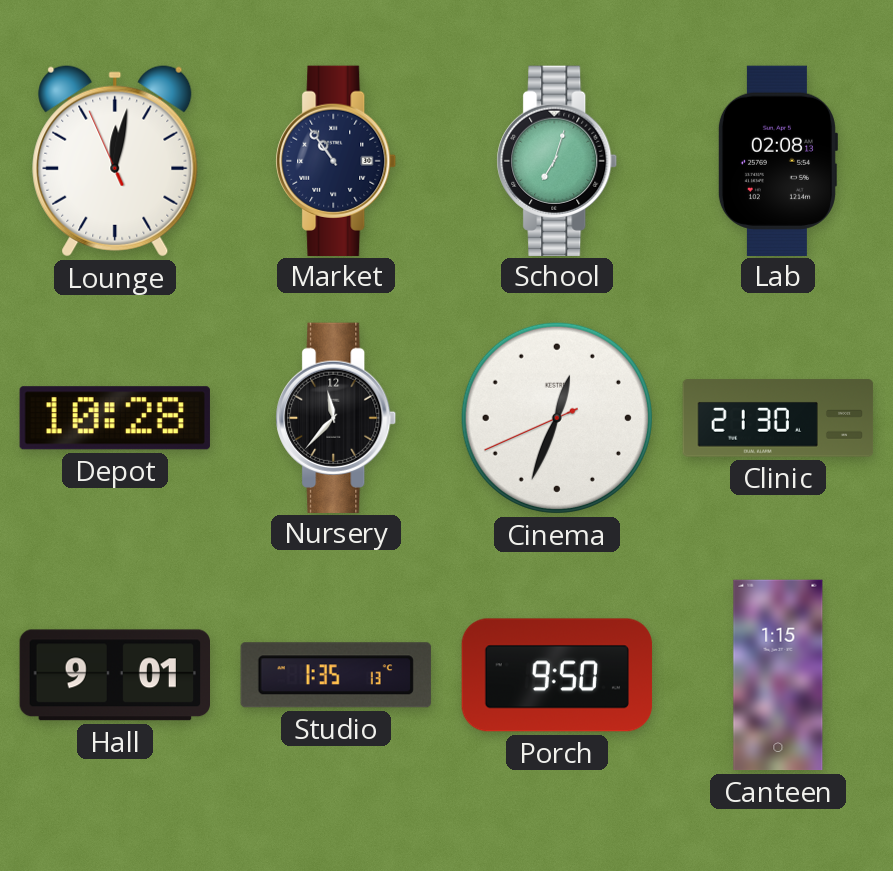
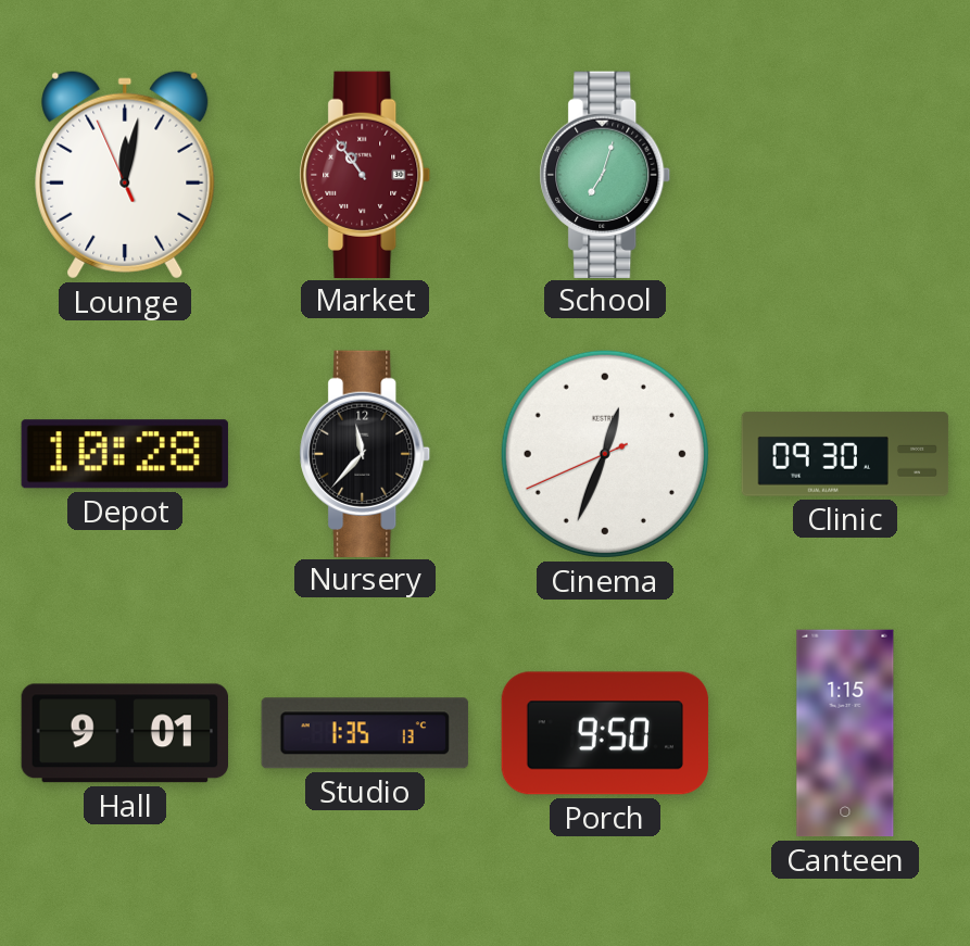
Market dial: navy -> burgundy (365, 174)
Lab: 02:08 -> none (777, 160)
Clinic: 21:30 -> 09:30 (845, 454)
